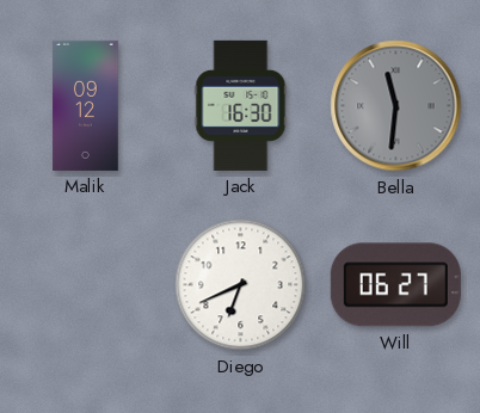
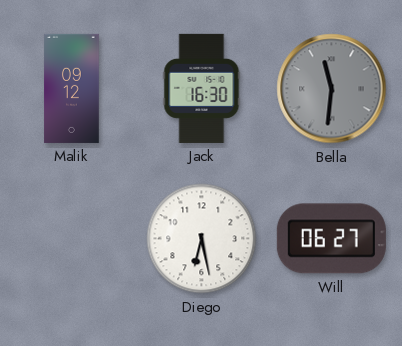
Diego: 6:41 -> 6:28 (202, 239)
